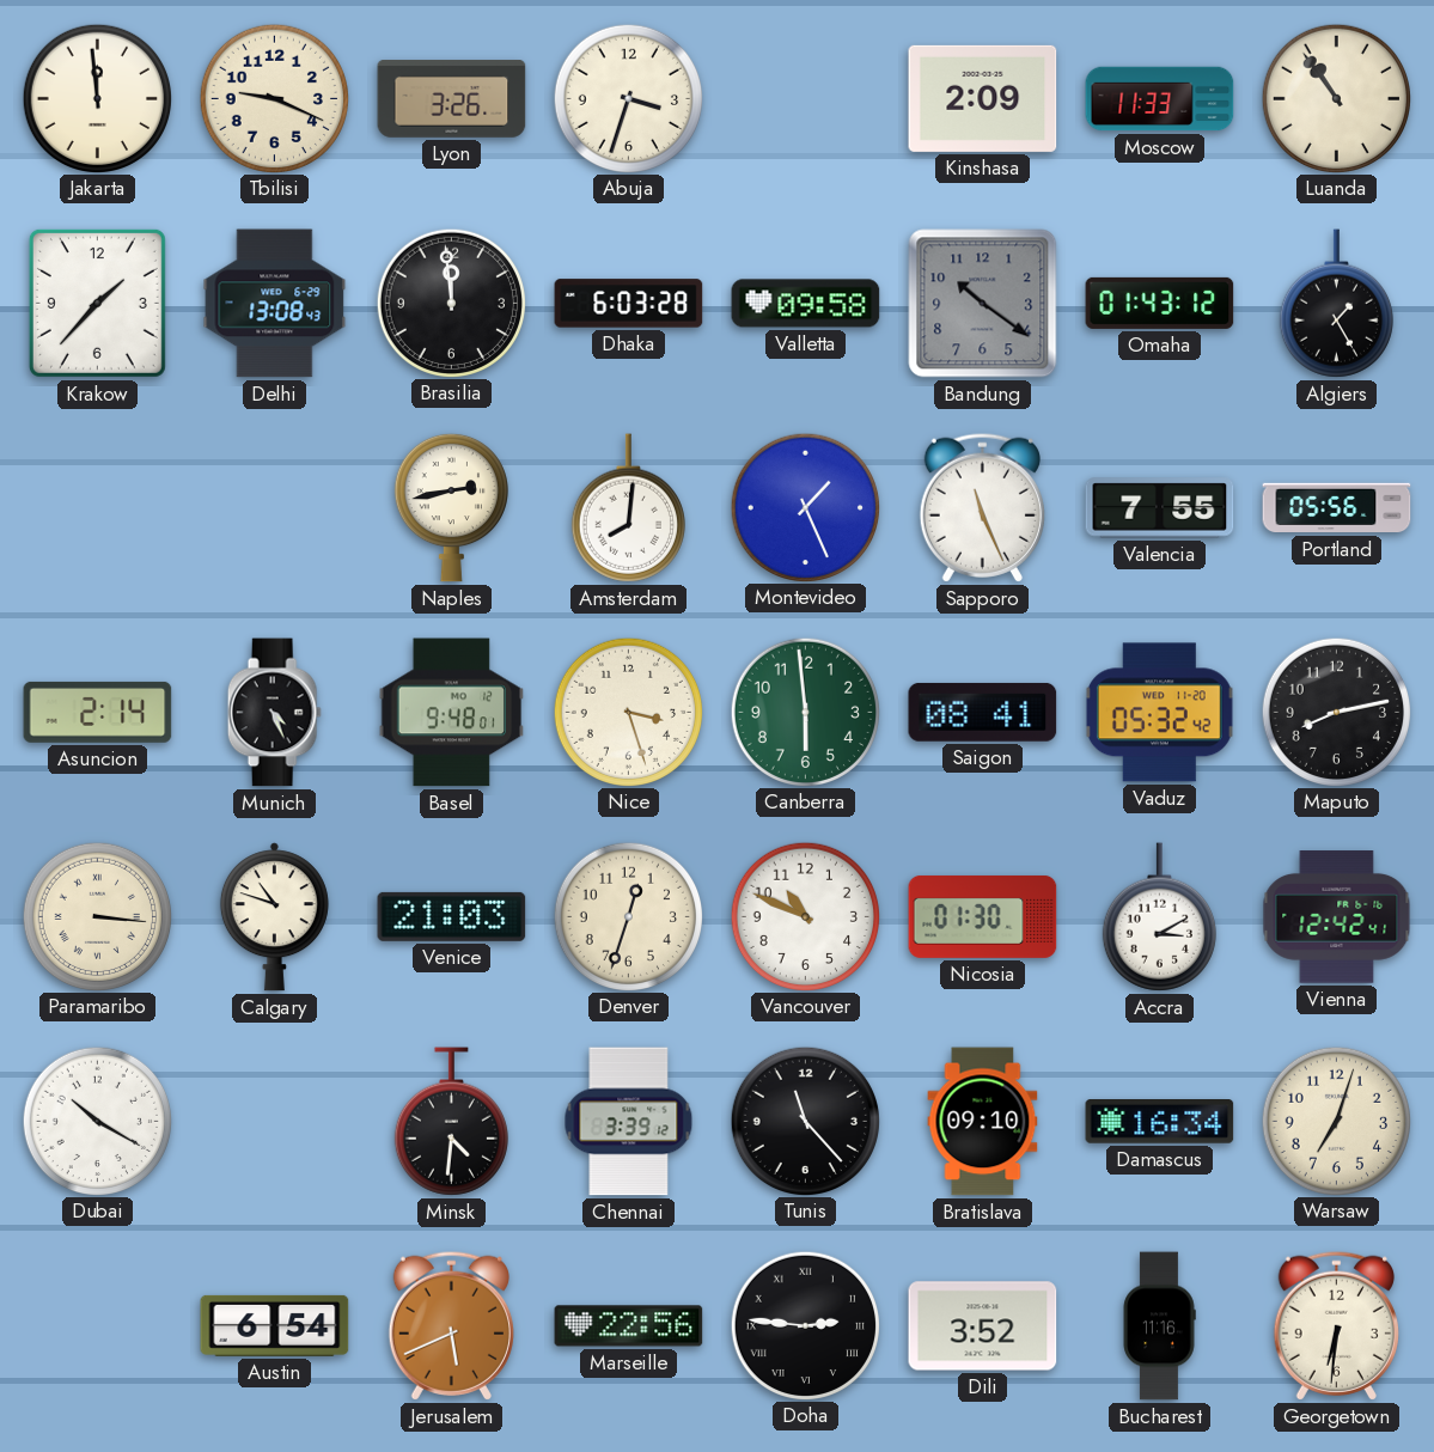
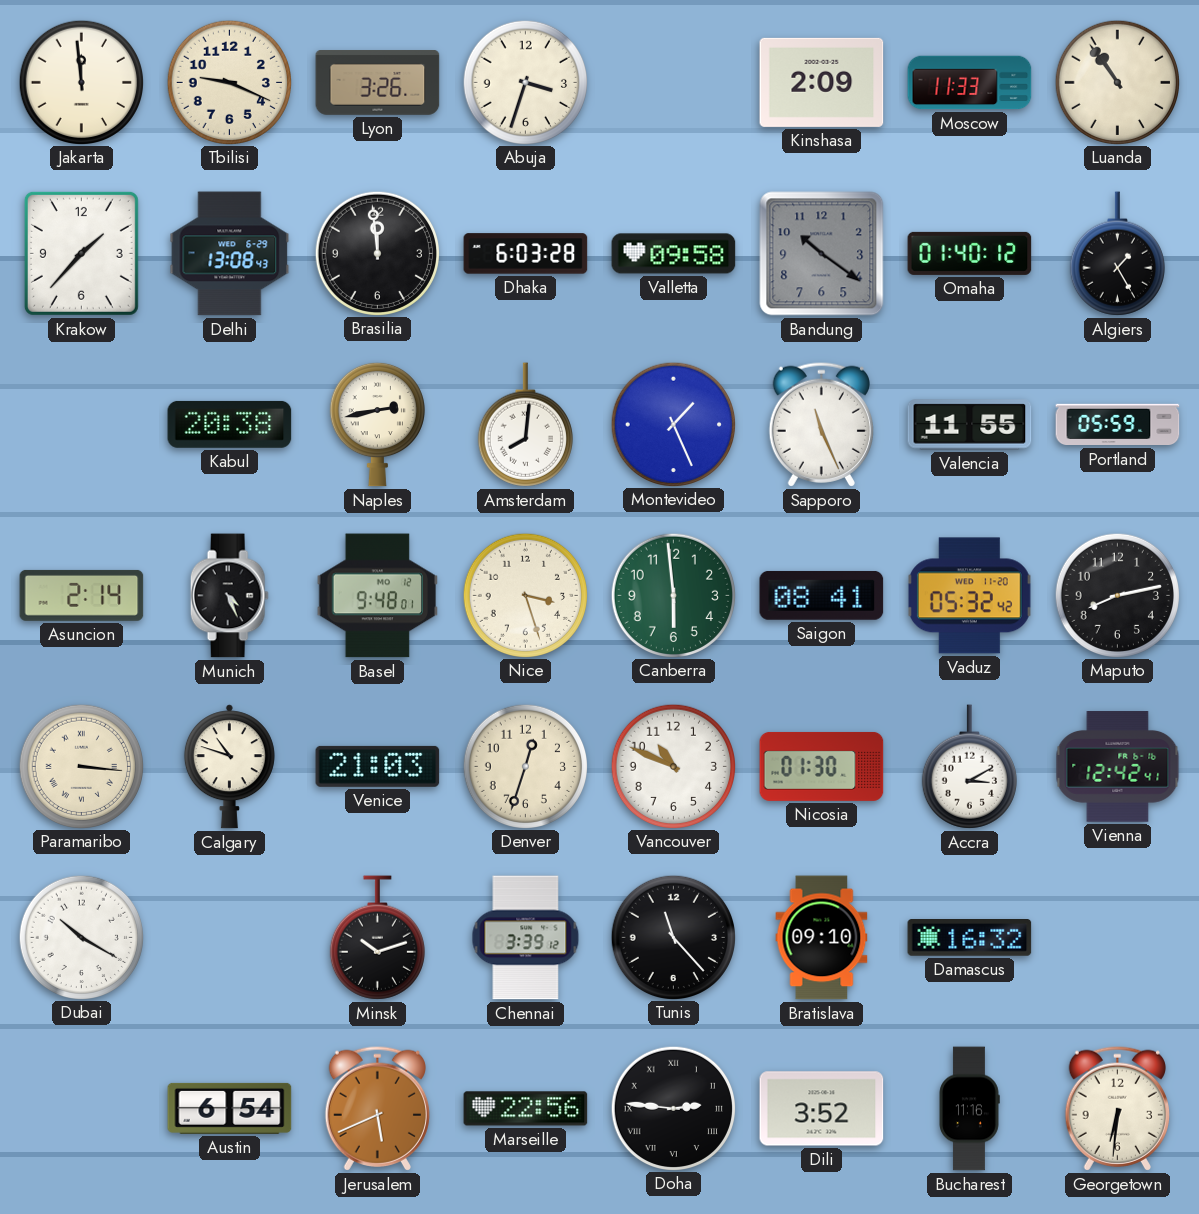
Omaha: 01:43 -> 01:40 (970, 253)
Kabul: none -> 20:38 (230, 424)
Valencia: 7:55 -> 11:55 (970, 425)
Portland: 05:56 -> 05:59 (1118, 425)
Minsk: 4:31 -> 10:12 (377, 938)
Damascus: 16:34 -> 16:32 (970, 938)
Warsaw: 7:03 -> none (1336, 1121)
